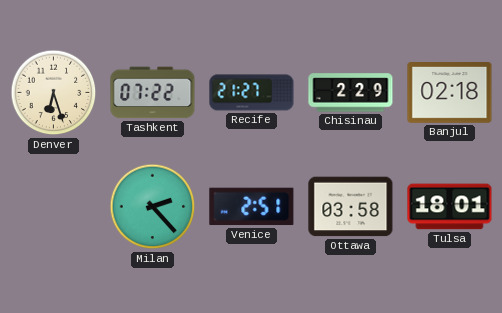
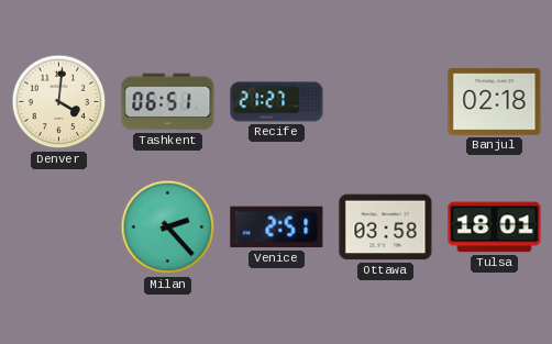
Denver: 6:27 -> 4:01 (59, 102)
Tashkent: 07:22 -> 06:51 (168, 102)
Chisinau: 2:29 -> none (351, 93)
